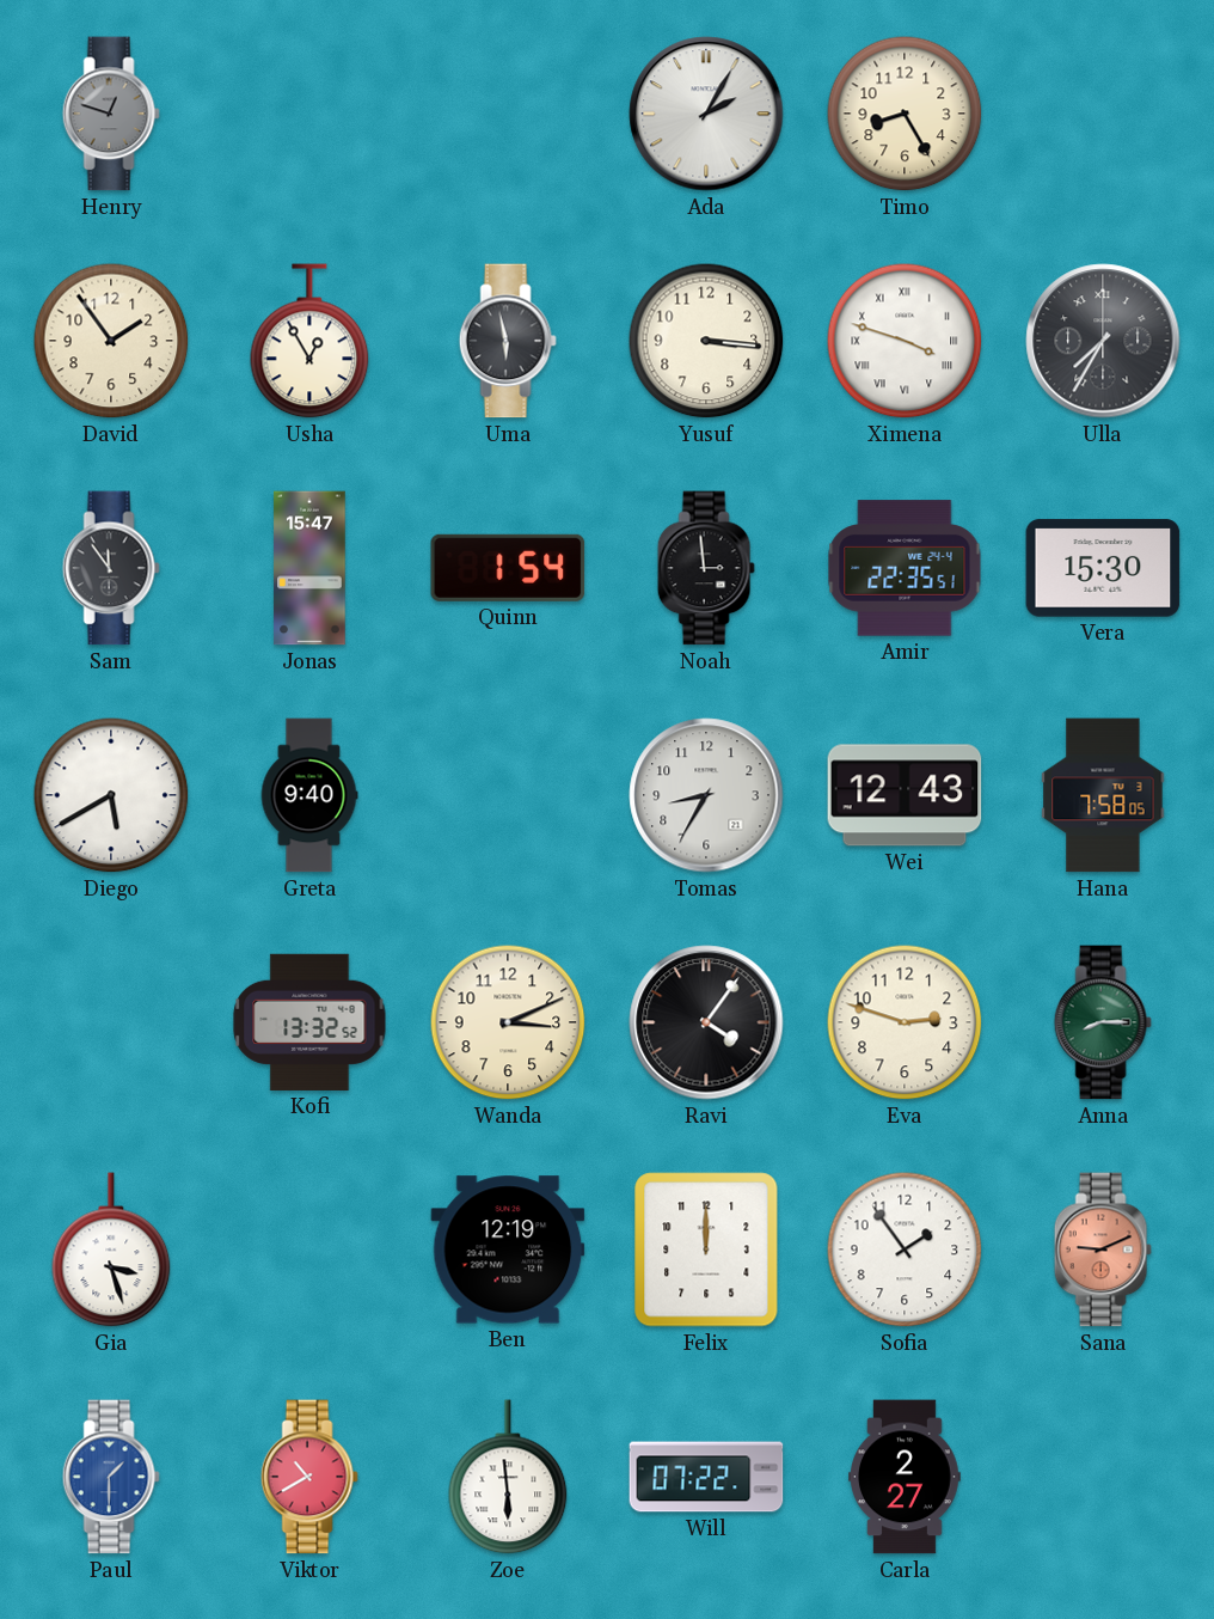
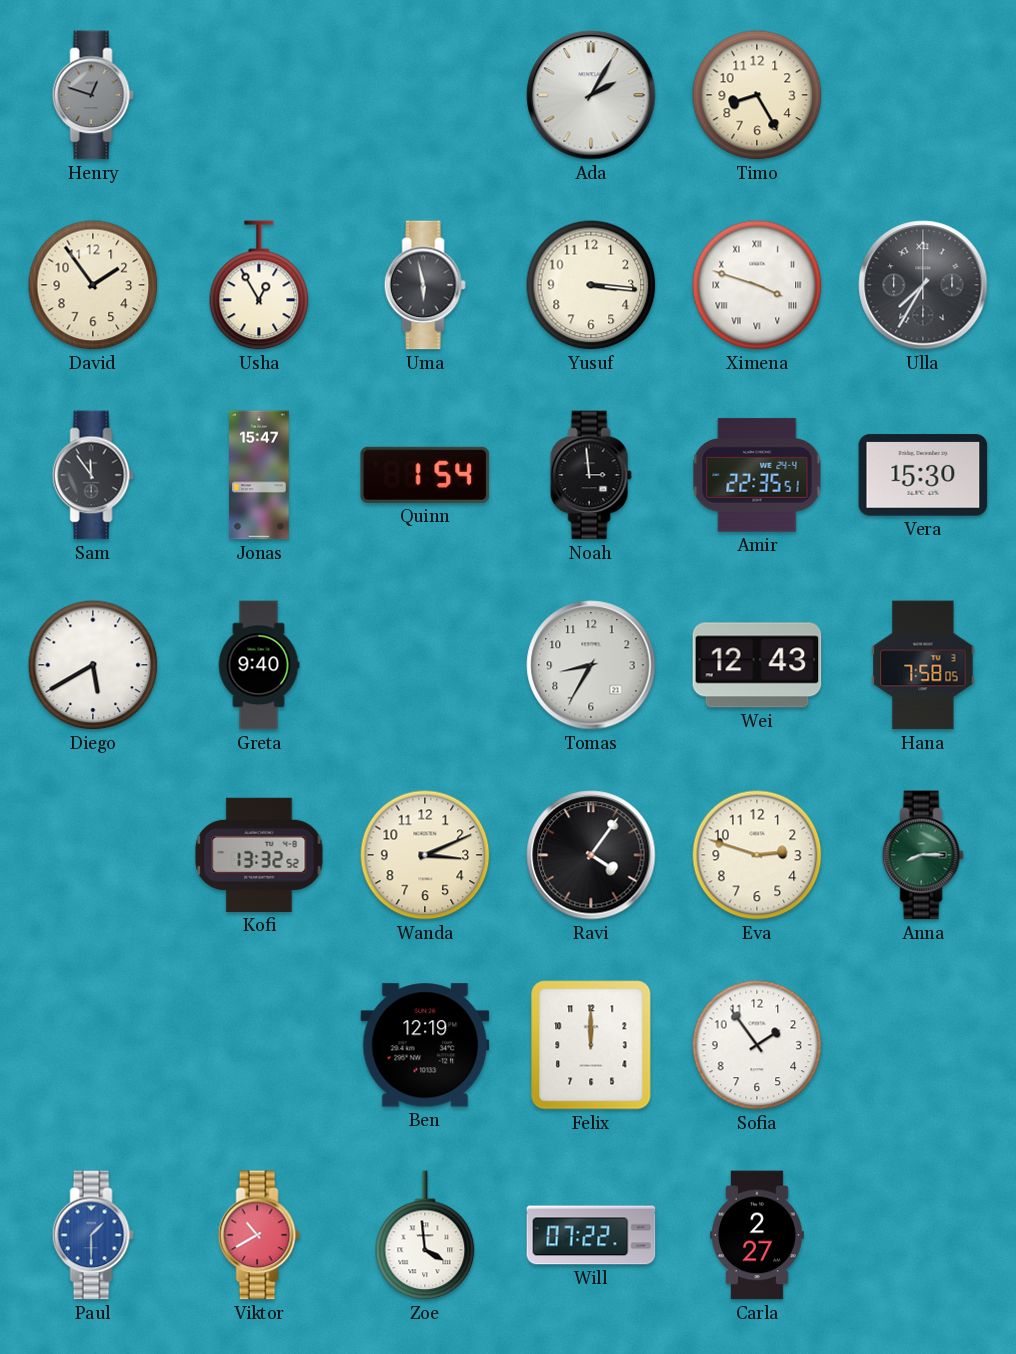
Gia: 3:27 -> none (111, 1250)
Sana: 9:11 -> none (1103, 1250)
Zoe: 5:59 -> 3:59 (425, 1235)
